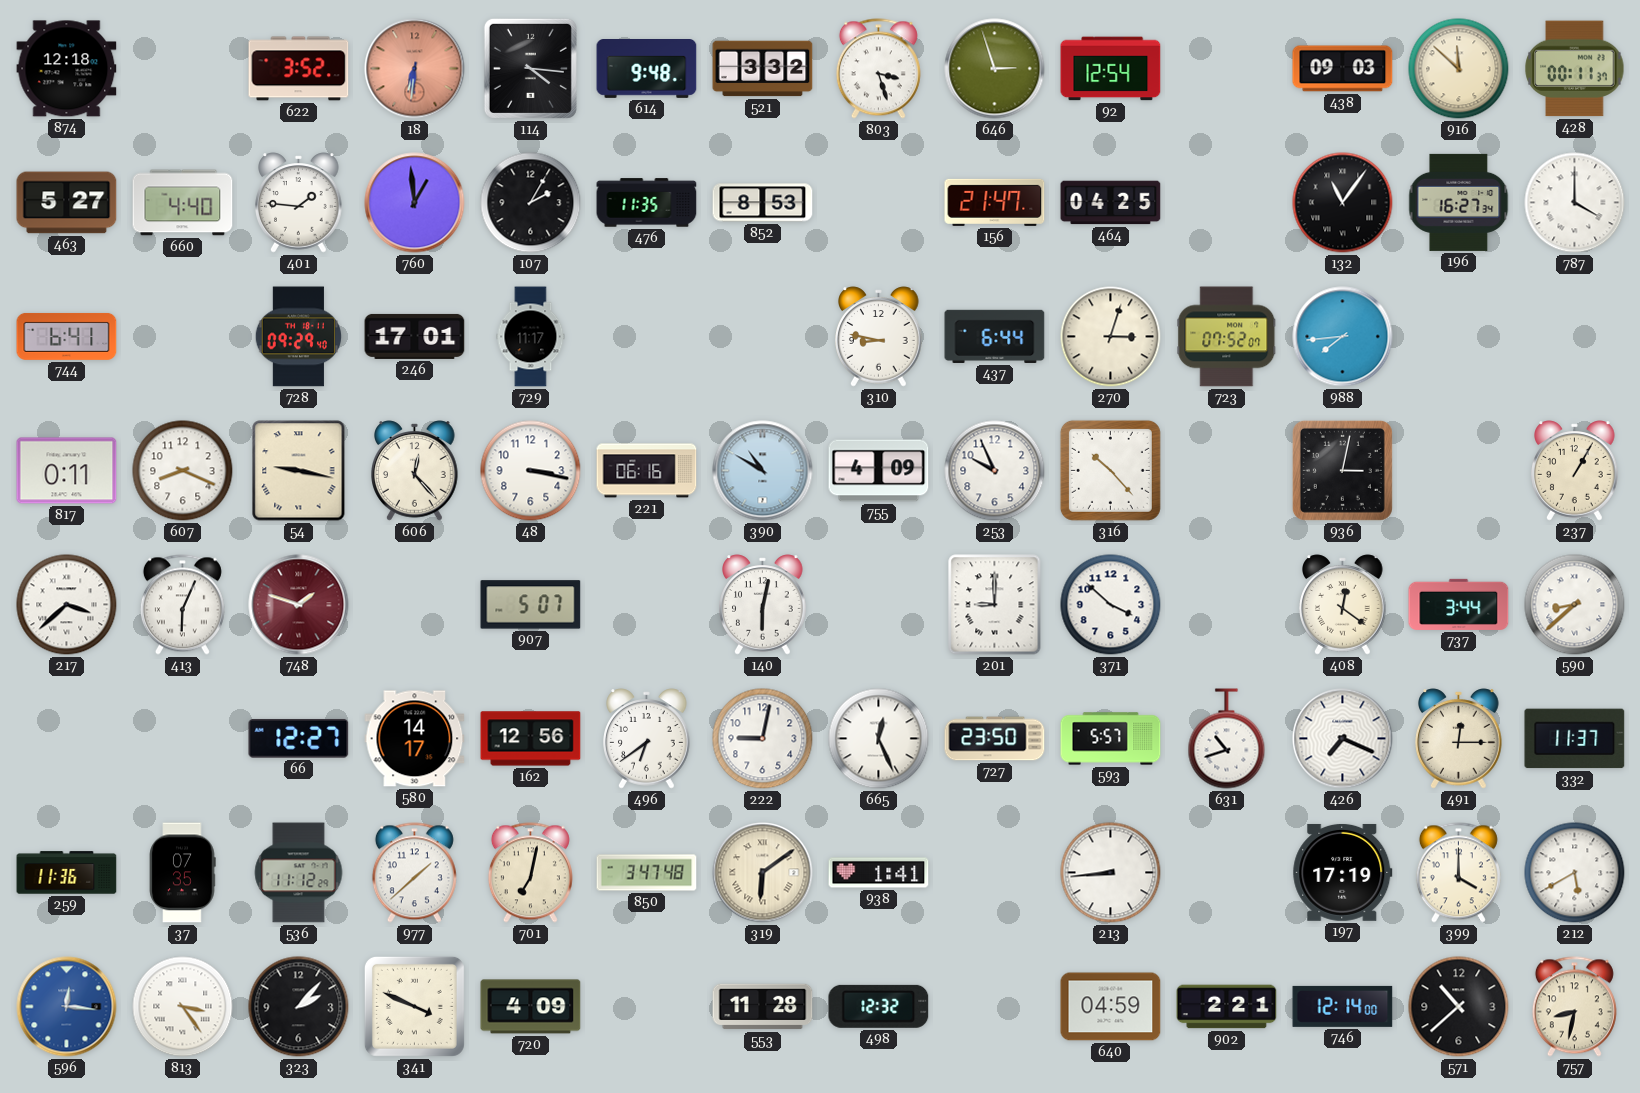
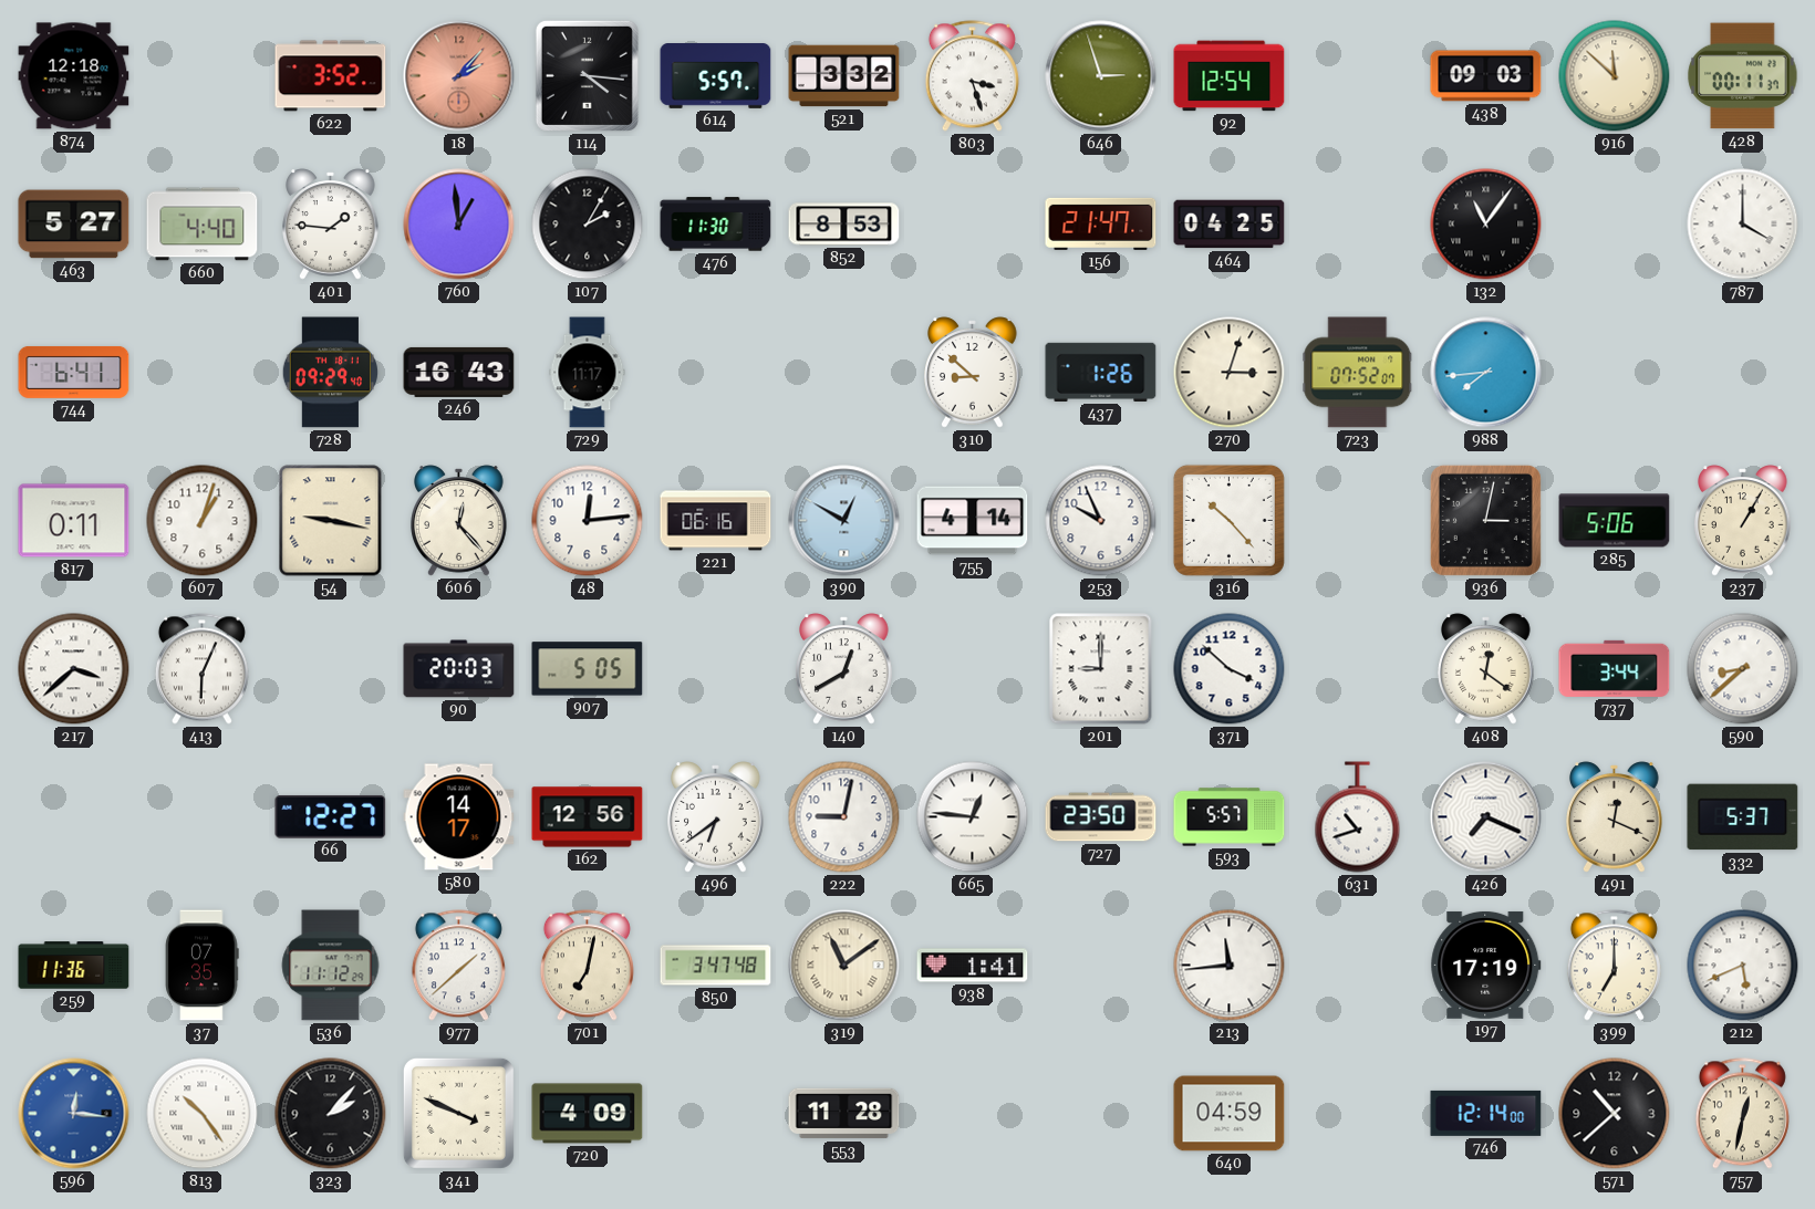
18: 6:31 -> 2:07 (459, 76)
614: 9:48 -> 5:57 (716, 76)
476: 11:35 -> 11:30 (716, 225)
196: 16:27 -> none (1459, 202)
246: 17:01 -> 16:43 (459, 372)
310: 8:47 -> 8:52 (973, 373)
437: 6:44 -> 1:26 (1101, 372)
607: 8:19 -> 1:03 (203, 521)
48: 3:17 -> 12:14 (588, 521)
390: 10:50 -> 12:50 (844, 521)
755: 4:09 -> 4:14 (973, 521)
285: none -> 5:06 (1615, 521)
748: 1:48 -> none (299, 605)
90: none -> 20:03 (459, 669)
907: 5:07 -> 5:05 (588, 669)
140: 6:02 -> 12:40 (844, 669)
665: 12:26 -> 12:46 (973, 817)
491: 12:15 -> 12:19 (1615, 817)
332: 11:37 -> 5:37 (1743, 817)
319: 6:09 -> 11:09 (844, 966)
213: 8:44 -> 11:44 (1230, 966)
399: 4:00 -> 7:00 (1614, 966)
212: 5:40 -> 5:41 (1743, 966)
813: 3:24 -> 10:24 (203, 1114)
498: 12:32 -> none (879, 1006)
902: 2:21 -> none (1227, 1007)
757: 8:32 -> 12:32 (1742, 1114)
